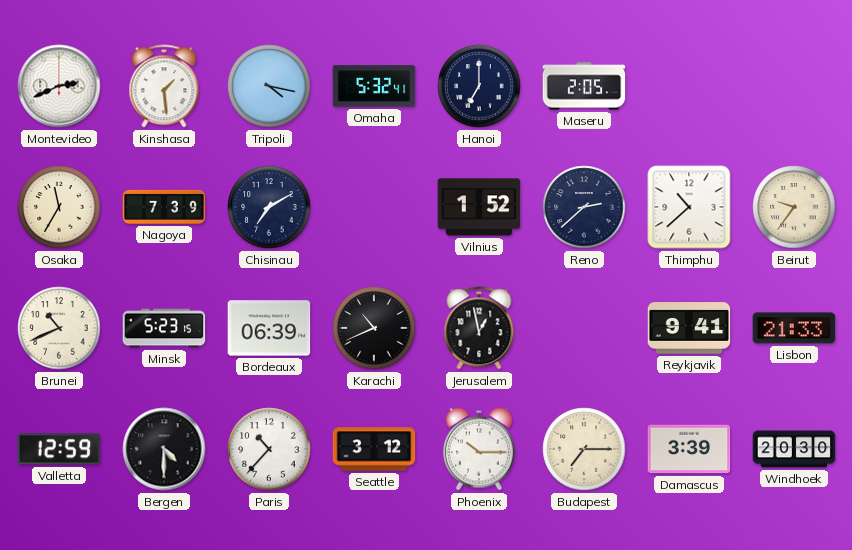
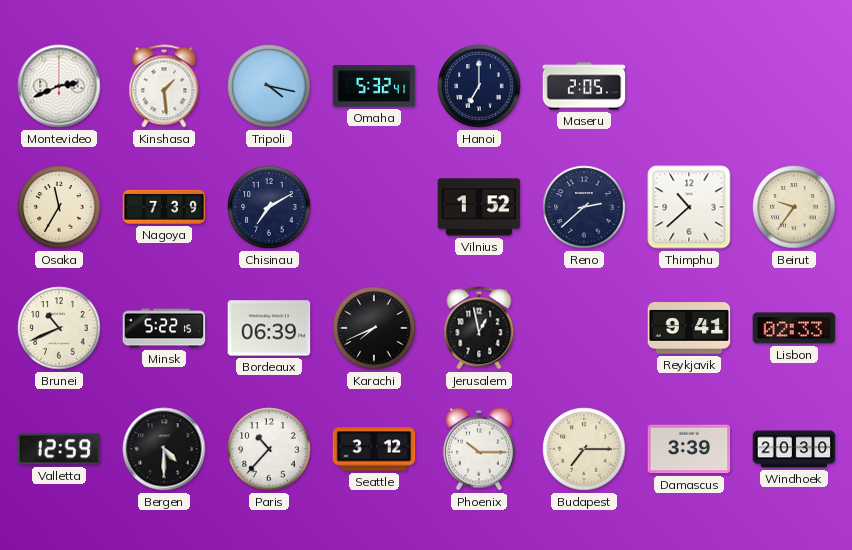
Minsk: 5:23 -> 5:22 (164, 328)
Karachi: 10:41 -> 7:41 (374, 328)
Lisbon: 21:33 -> 02:33 (794, 328)
